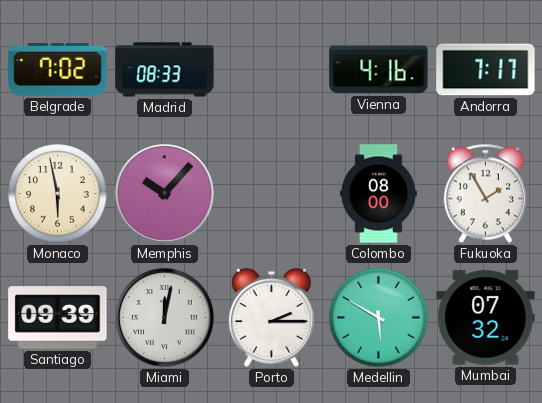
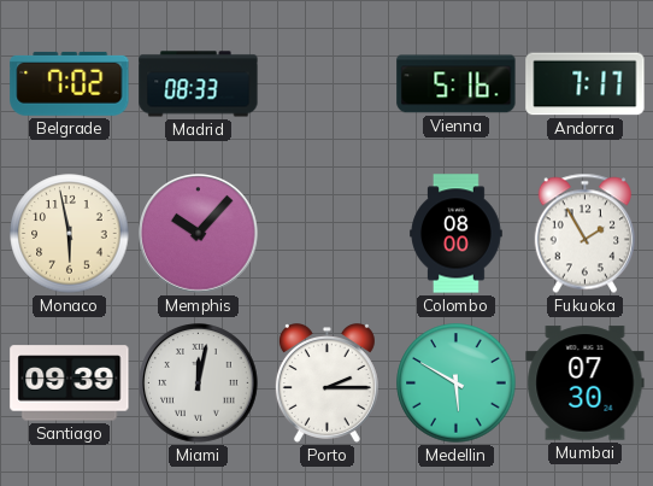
Vienna: 4:16 -> 5:16 (457, 84)
Mumbai: 07:32 -> 07:30 (586, 383)
